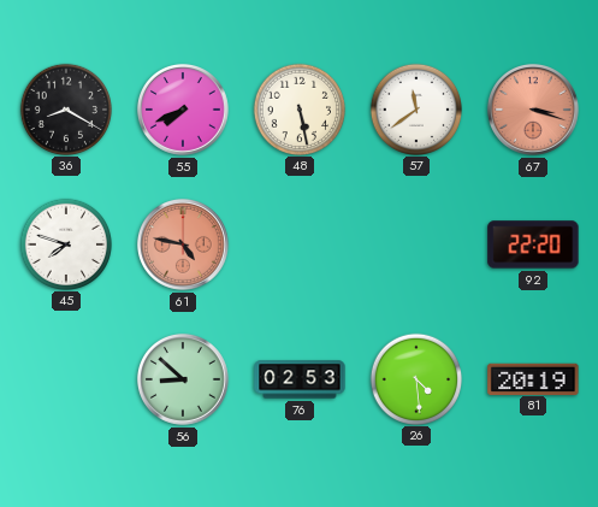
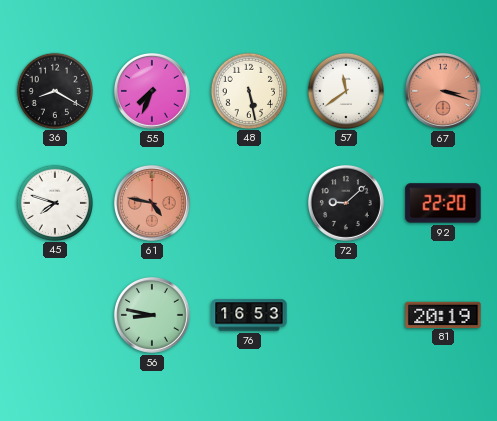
55: 7:41 -> 7:34 (152, 91)
72: none -> 9:08 (346, 203)
56: 8:52 -> 8:47 (152, 315)
76: 02:53 -> 16:53 (249, 315)
26: 4:29 -> none (415, 378)
